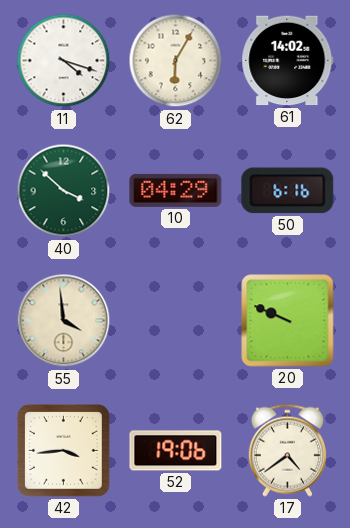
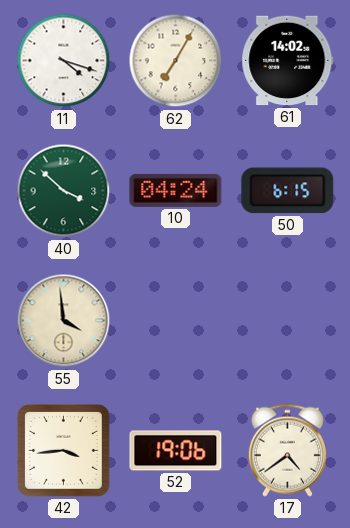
62: 6:05 -> 7:05 (176, 61)
10: 04:29 -> 04:24 (176, 190)
50: 6:16 -> 6:15 (288, 191)
20: 9:49 -> none (288, 321)
